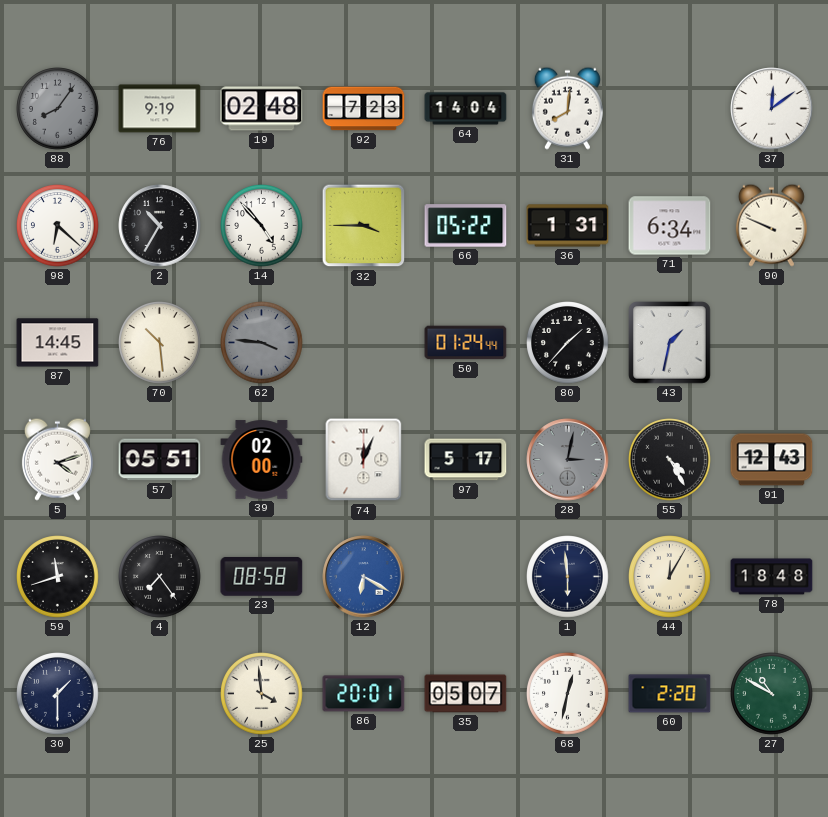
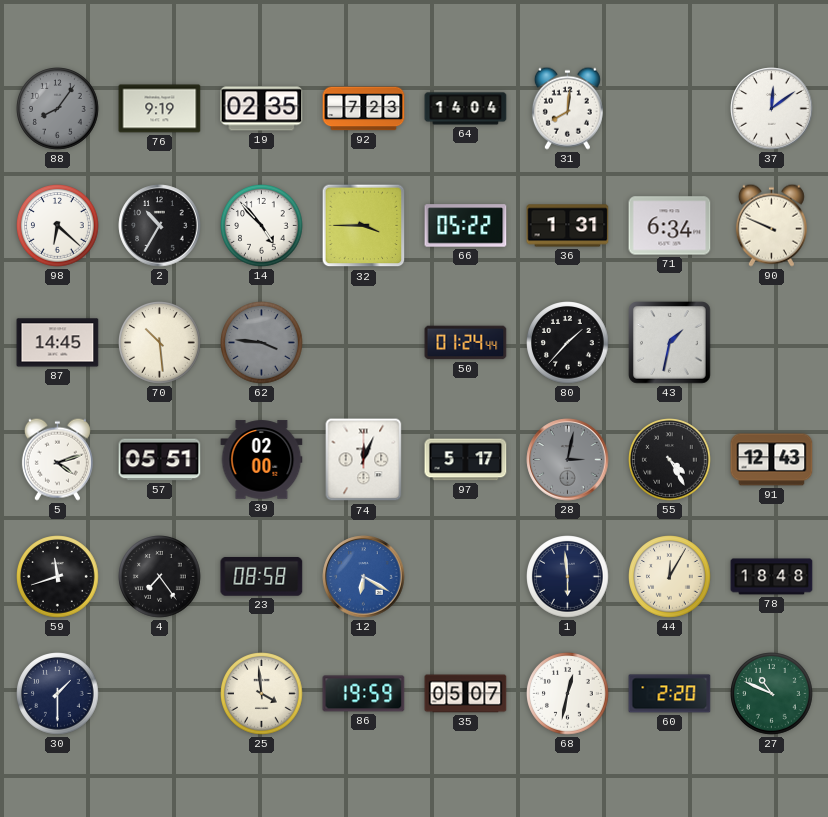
19: 02:48 -> 02:35 (262, 109)
86: 20:01 -> 19:59 (364, 694)
27: 10:50 -> 10:49 (772, 694)
